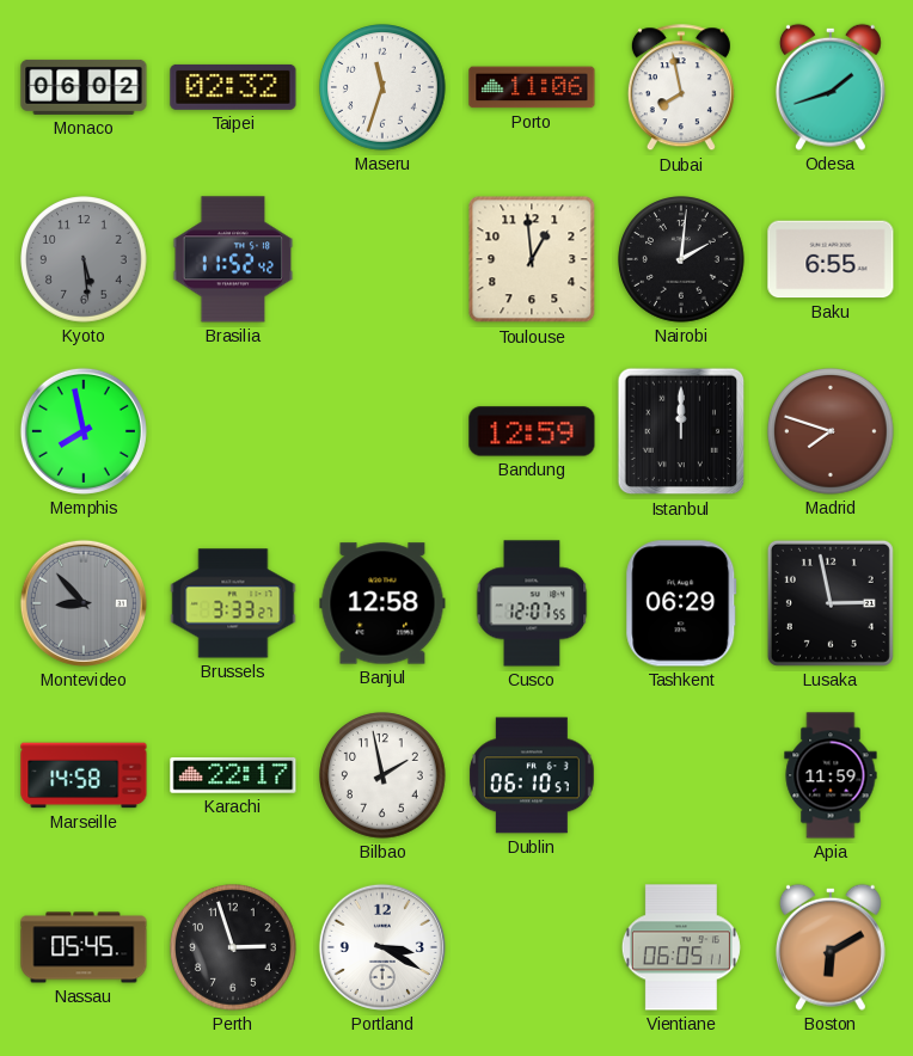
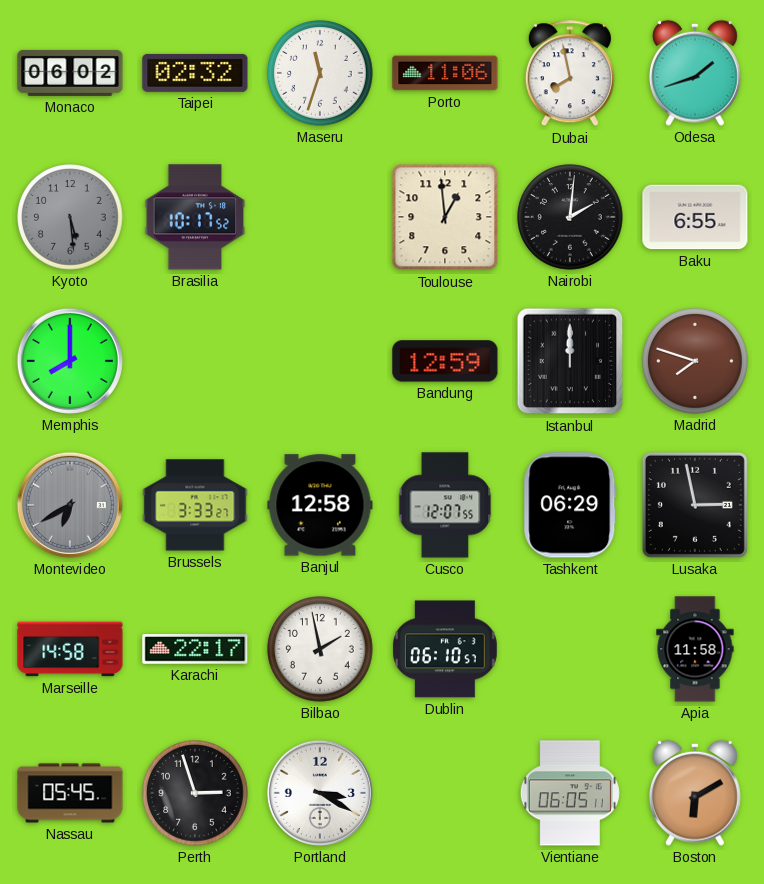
Brasilia: 11:52 -> 10:17 (195, 217)
Memphis: 7:58 -> 8:00 (70, 361)
Montevideo: 8:53 -> 6:40 (70, 505)
Apia: 11:59 -> 11:58 (695, 649)
